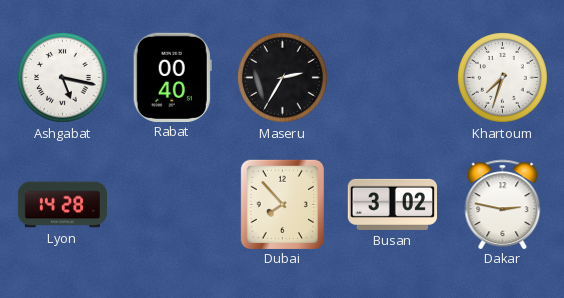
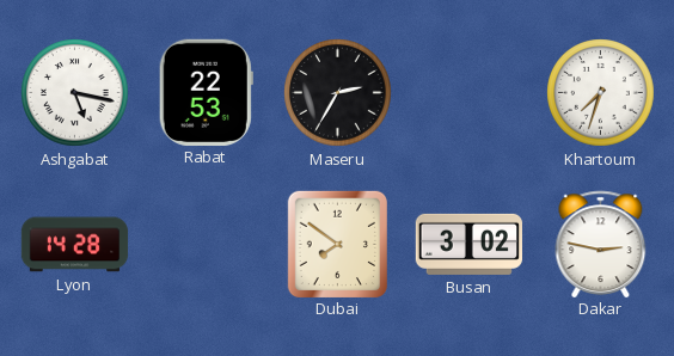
Rabat: 00:40 -> 22:53 (206, 92)
Dubai: 7:53 -> 7:51 (337, 244)
